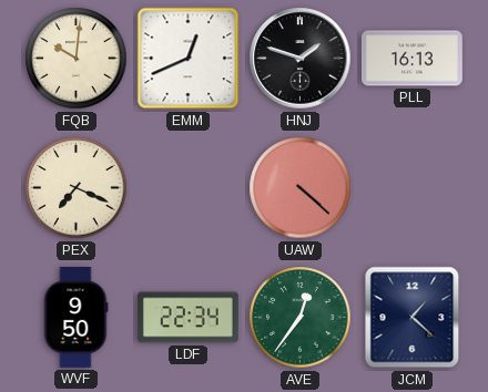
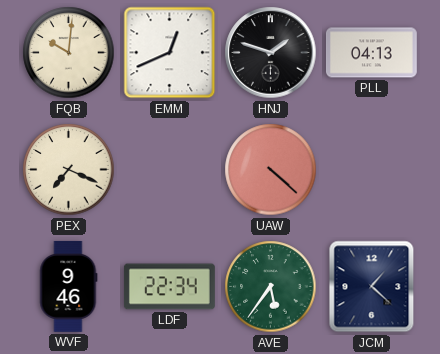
PLL: 16:13 -> 04:13 (371, 53)
WVF: 9:50 -> 9:46 (69, 286)
AVE: 12:36 -> 5:36 (271, 287)
